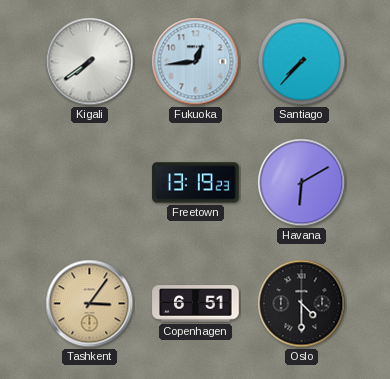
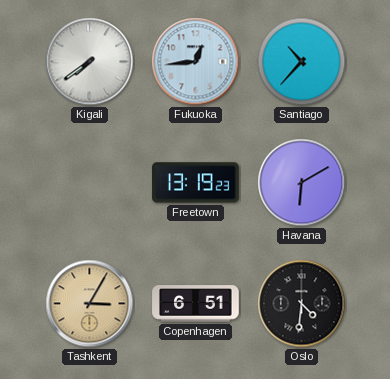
Santiago: 7:37 -> 10:37 (302, 62)
Tashkent: 3:06 -> 3:05 (90, 304)
Oslo: 4:30 -> 4:31 (302, 304)
